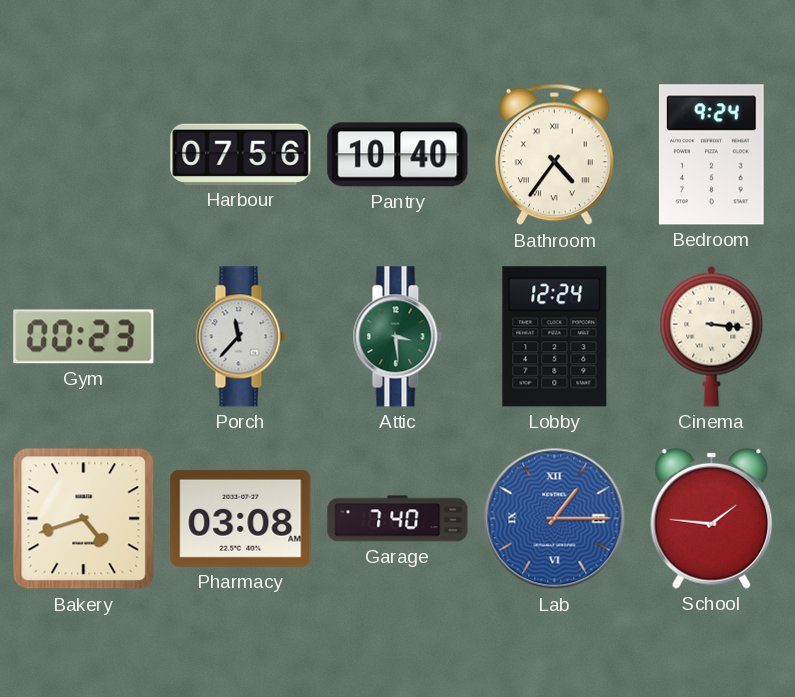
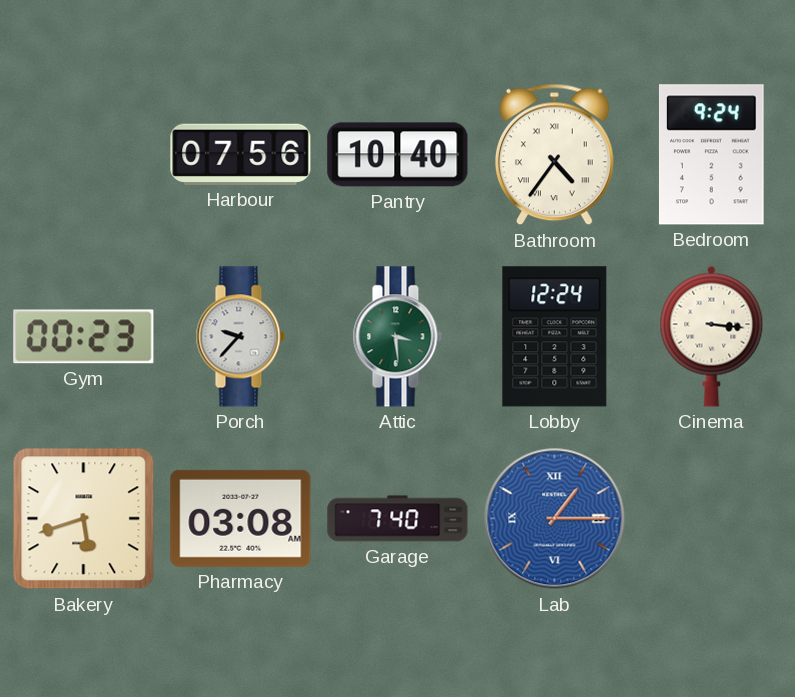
Porch: 11:37 -> 9:37 (240, 337)
Bakery: 4:42 -> 5:42 (84, 519)
School: 1:46 -> none (712, 518)
